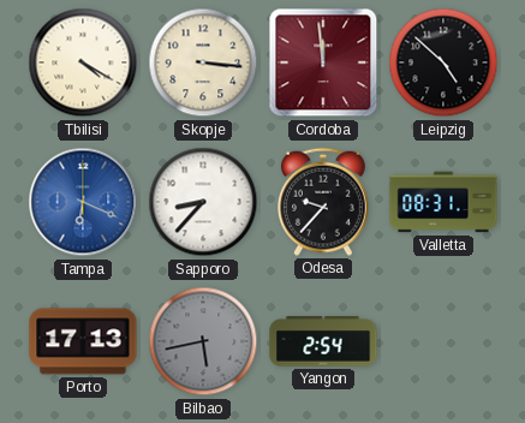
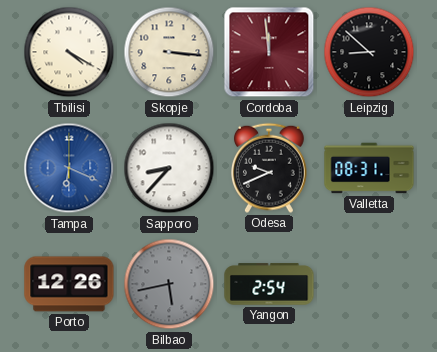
Leipzig: 4:52 -> 8:52 (369, 52)
Odesa: 9:37 -> 9:41 (270, 168)
Porto: 17:13 -> 12:26 (69, 284)
